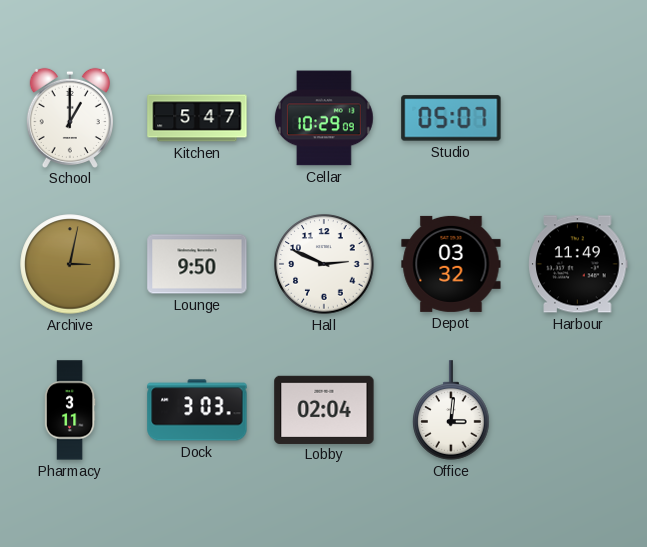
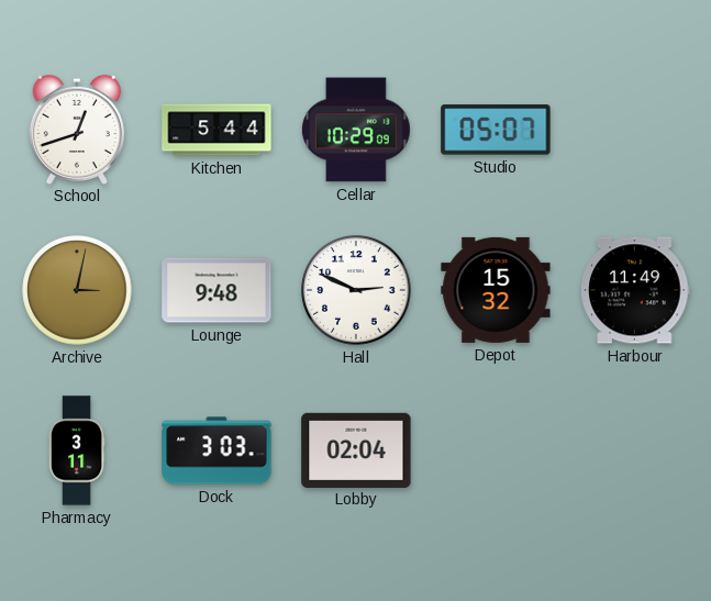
School: 1:00 -> 12:42 (77, 129)
Kitchen: 5:47 -> 5:44 (216, 130)
Lounge: 9:50 -> 9:48 (216, 290)
Depot: 03:32 -> 15:32 (496, 290)
Office: 3:01 -> none (451, 410)
